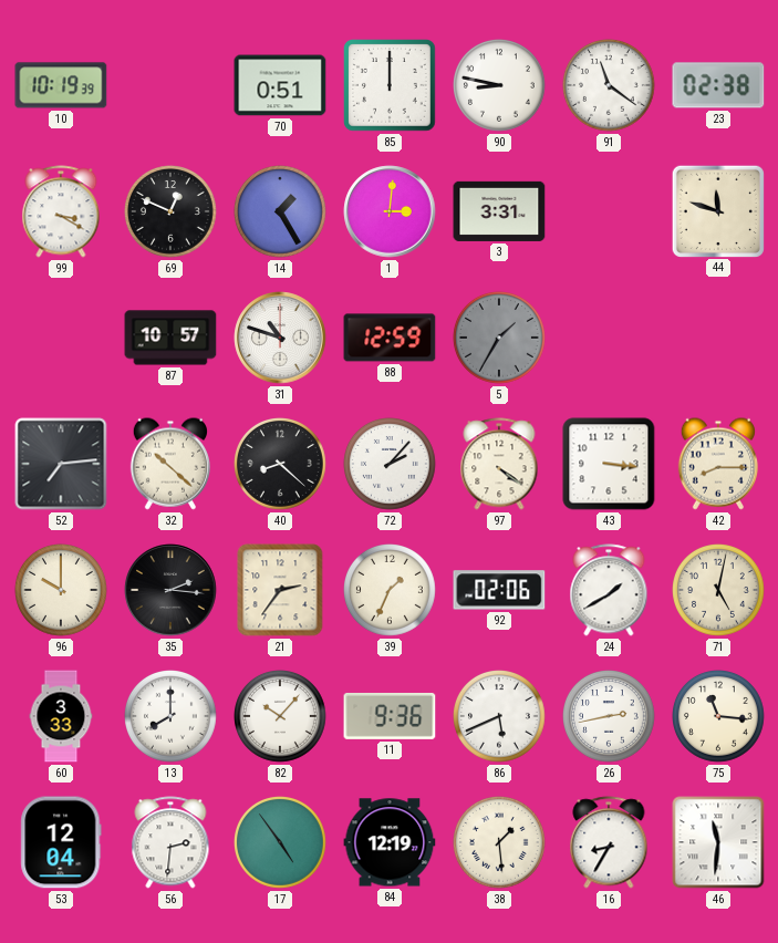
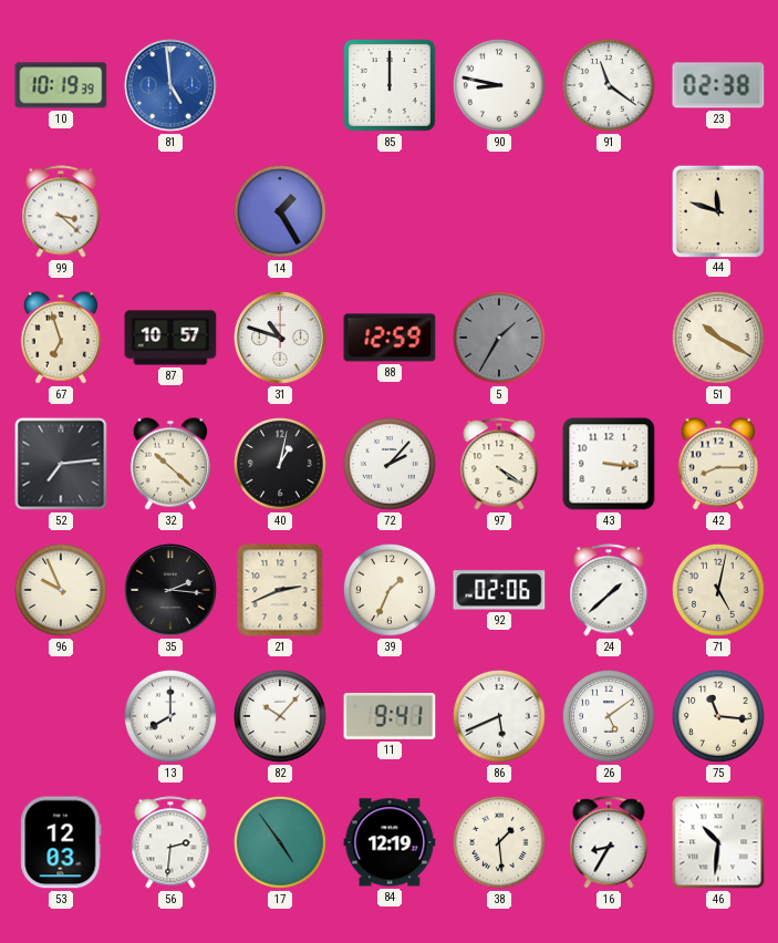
81: none -> 4:59 (170, 85)
70: 0:51 -> none (280, 85)
99: 3:20 -> 3:22 (61, 211)
69: 12:49 -> none (172, 213)
1: 3:01 -> none (390, 211)
3: 3:31 -> none (499, 211)
67: none -> 6:57 (60, 338)
51: none -> 10:20 (719, 339)
40: 8:22 -> 1:02 (281, 465)
96: 10:00 -> 9:56 (62, 591)
21: 2:36 -> 2:41 (280, 590)
24: 1:40 -> 1:38 (609, 590)
60: 3:33 -> none (61, 716)
11: 9:36 -> 9:41 (390, 716)
26: 2:43 -> 5:09 (610, 717)
53: 12:04 -> 12:03 (61, 842)
46: 11:31 -> 10:31 (718, 842)
